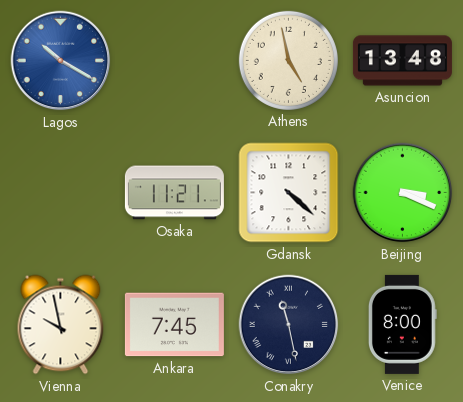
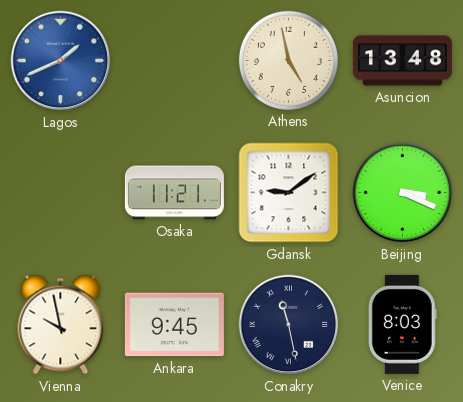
Lagos: 10:20 -> 1:41 (61, 61)
Gdansk: 4:22 -> 9:09 (289, 193)
Ankara: 7:45 -> 9:45 (174, 325)
Venice: 8:00 -> 8:03 (402, 324)
